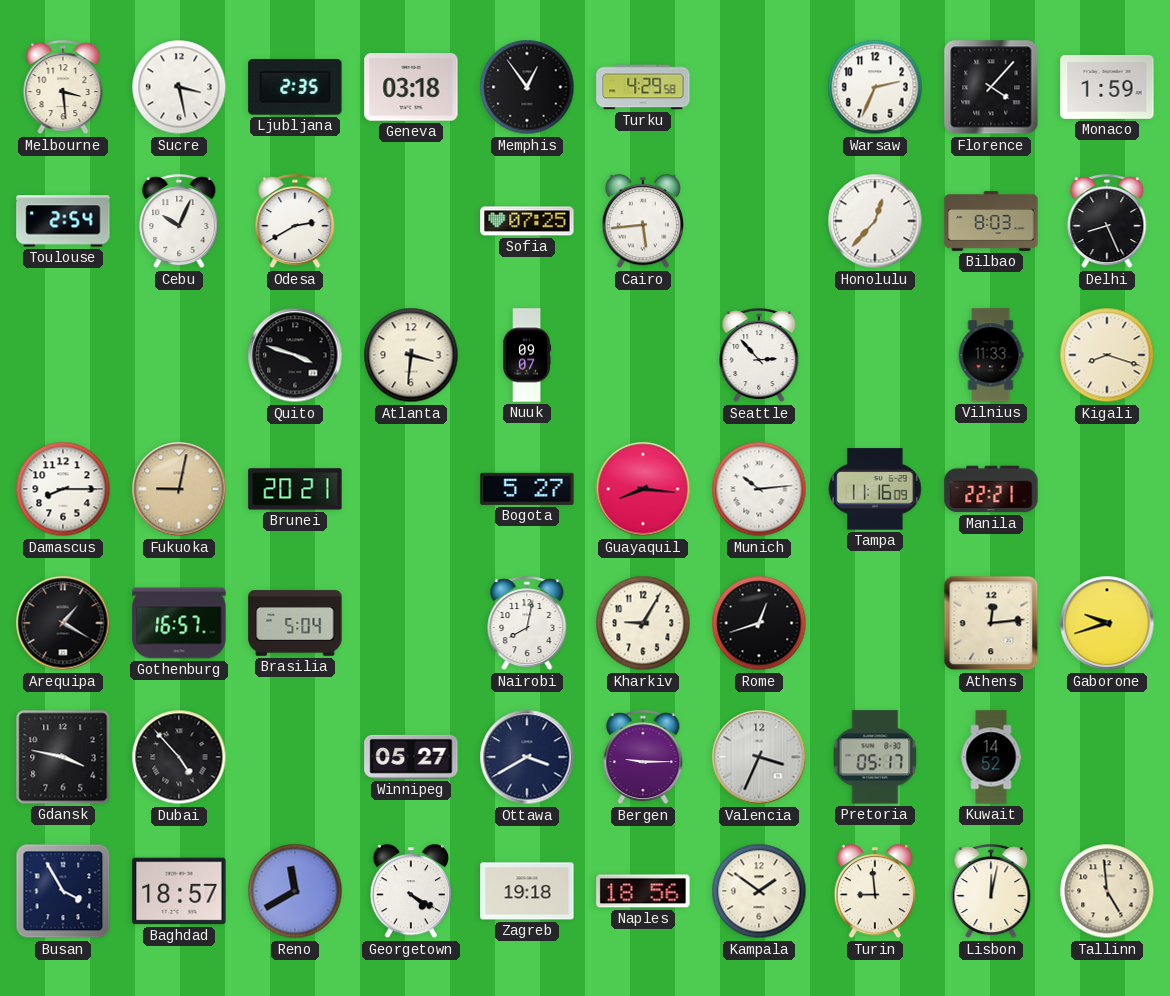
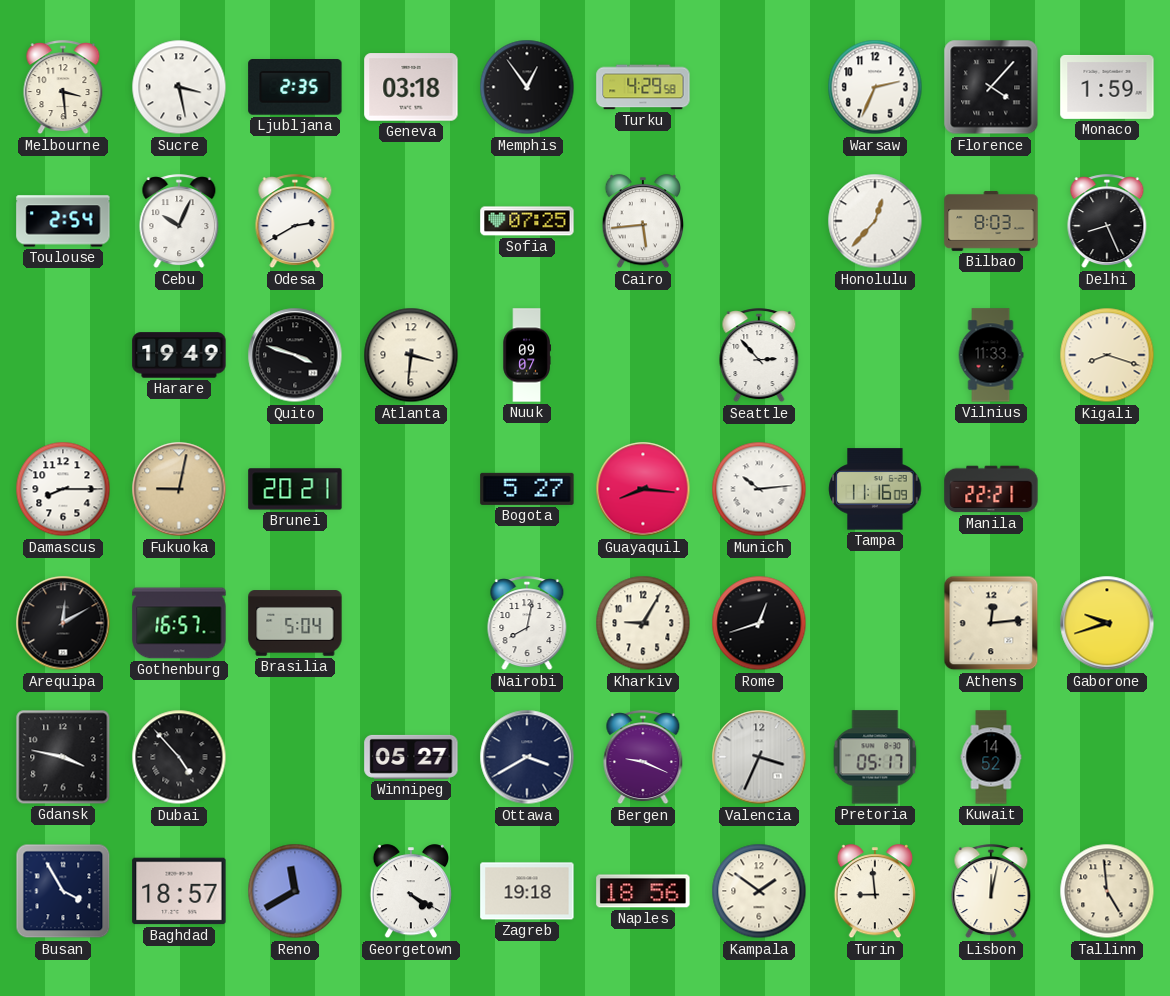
Harare: none -> 19:49 (179, 355)
Arequipa: 1:20 -> 12:10 (63, 623)
Bergen: 9:15 -> 9:19 (643, 758)
